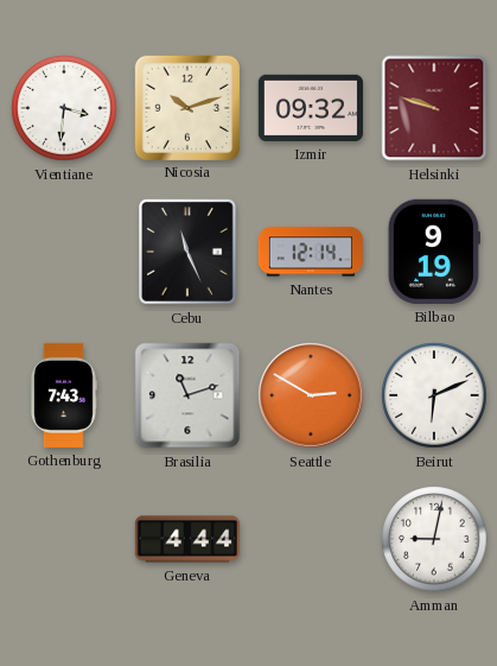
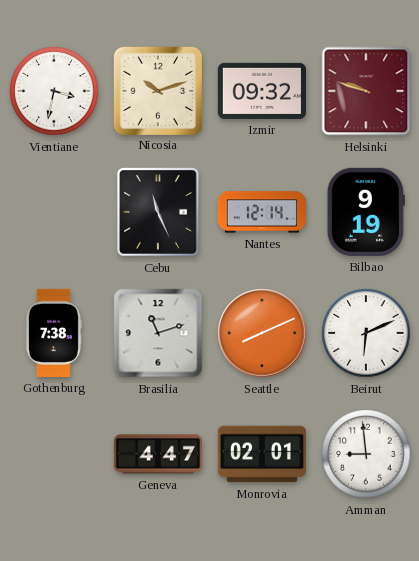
Vientiane: 3:31 -> 3:32 (54, 91)
Gothenburg: 7:43 -> 7:38 (53, 333)
Seattle: 2:50 -> 8:11 (262, 333)
Geneva: 4:44 -> 4:47 (157, 454)
Monrovia: none -> 02:01 (262, 454)
Amman: 9:02 -> 8:59 (366, 454)
